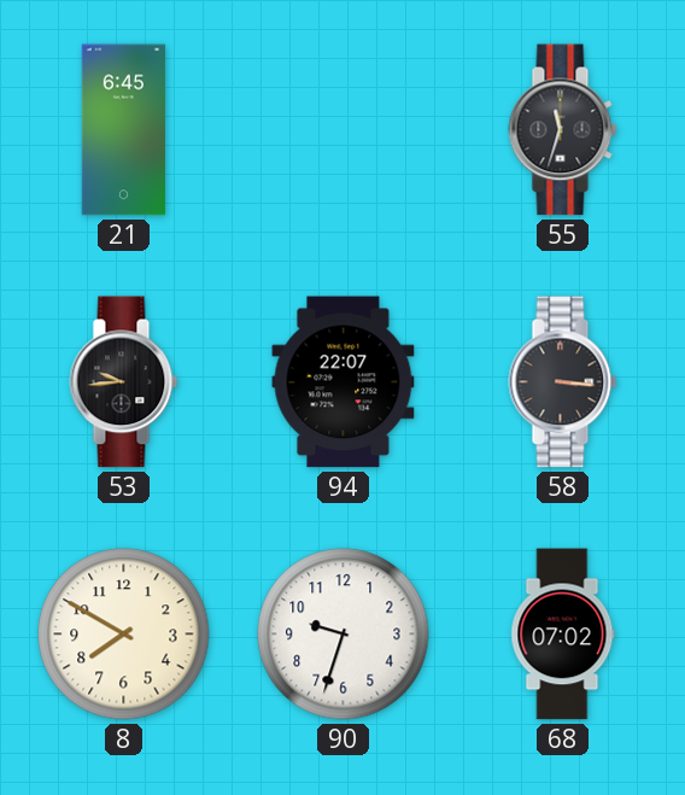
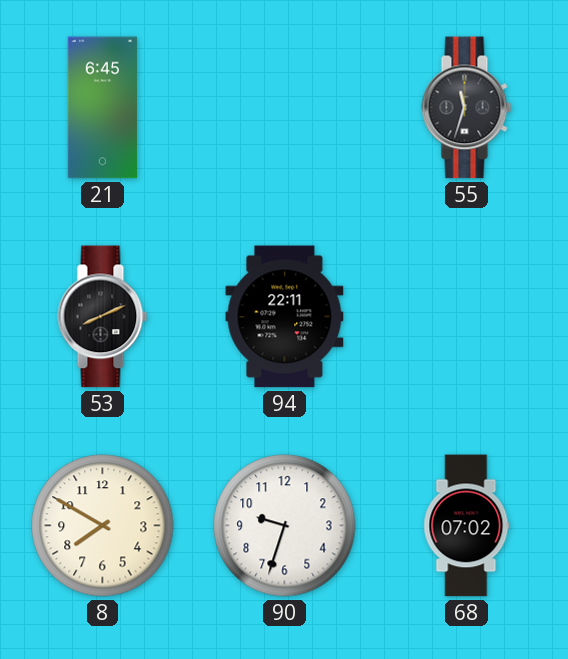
53: 9:44 -> 8:11 (103, 317)
94: 22:07 -> 22:11 (285, 317)
58: 3:16 -> none (563, 382)
